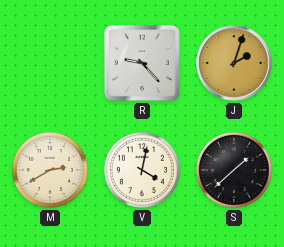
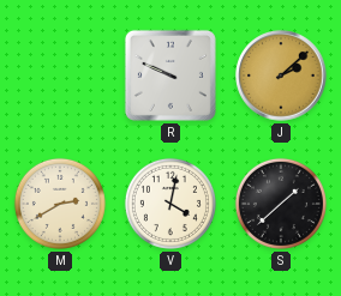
R: 9:23 -> 9:49 (170, 75)
J: 2:03 -> 2:08 (281, 75)
